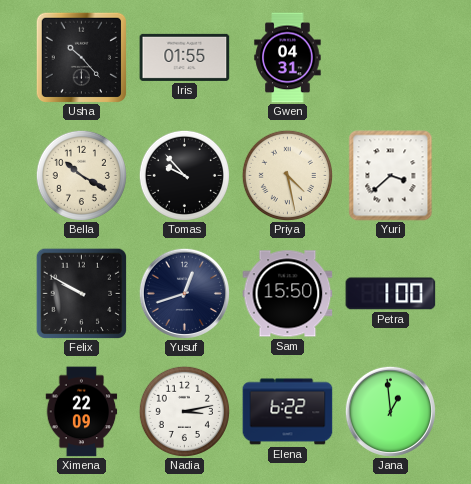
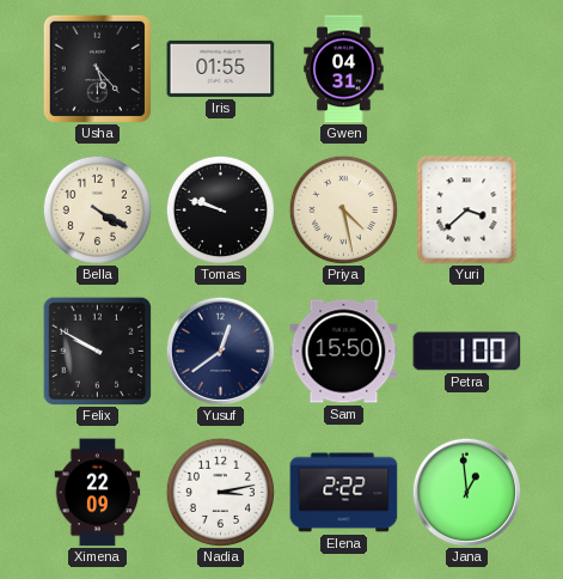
Usha: 10:23 -> 5:23 (97, 68)
Bella: 10:20 -> 4:20 (97, 209)
Tomas: 9:53 -> 9:48 (220, 209)
Yusuf: 12:42 -> 12:39 (220, 351)
Elena: 6:22 -> 2:22 (344, 493)
